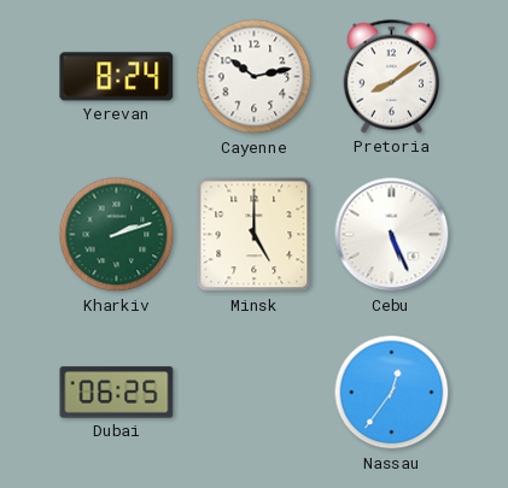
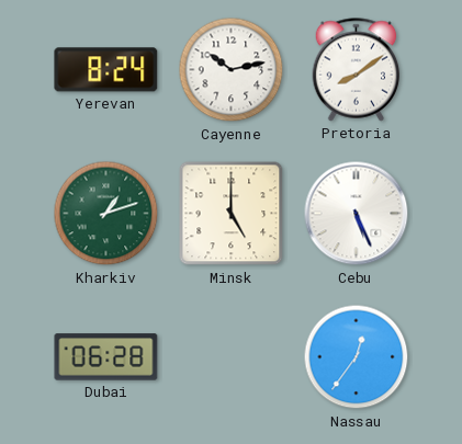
Kharkiv: 2:12 -> 1:12 (106, 214)
Dubai: 06:25 -> 06:28 (106, 357)
